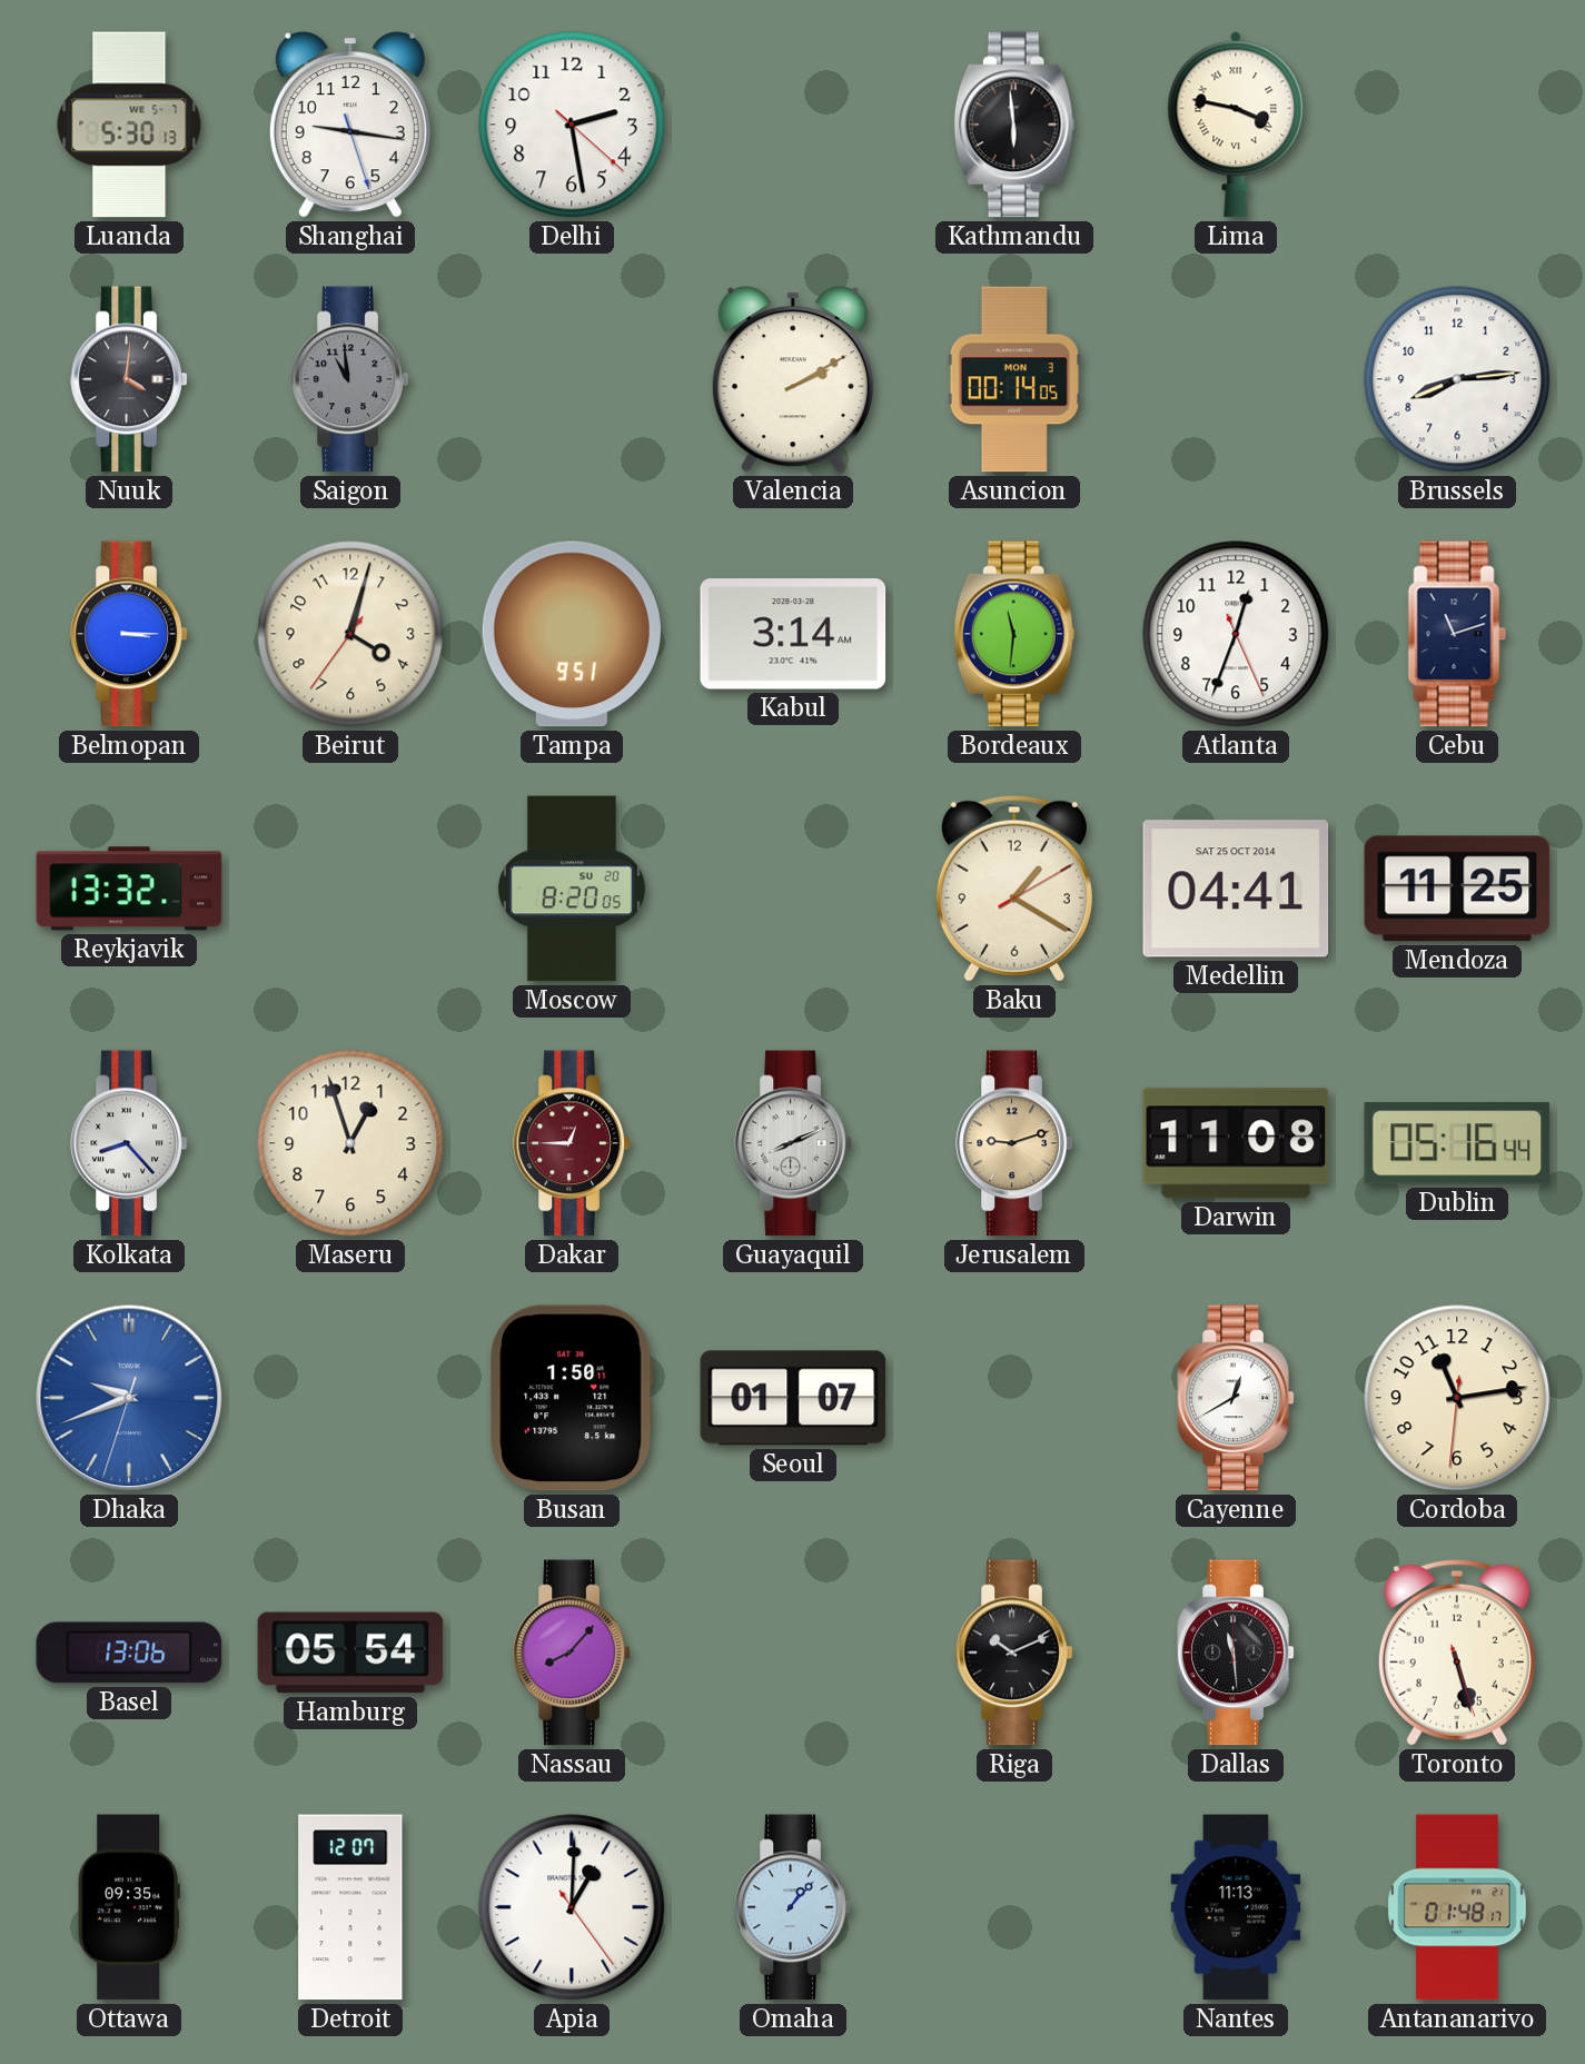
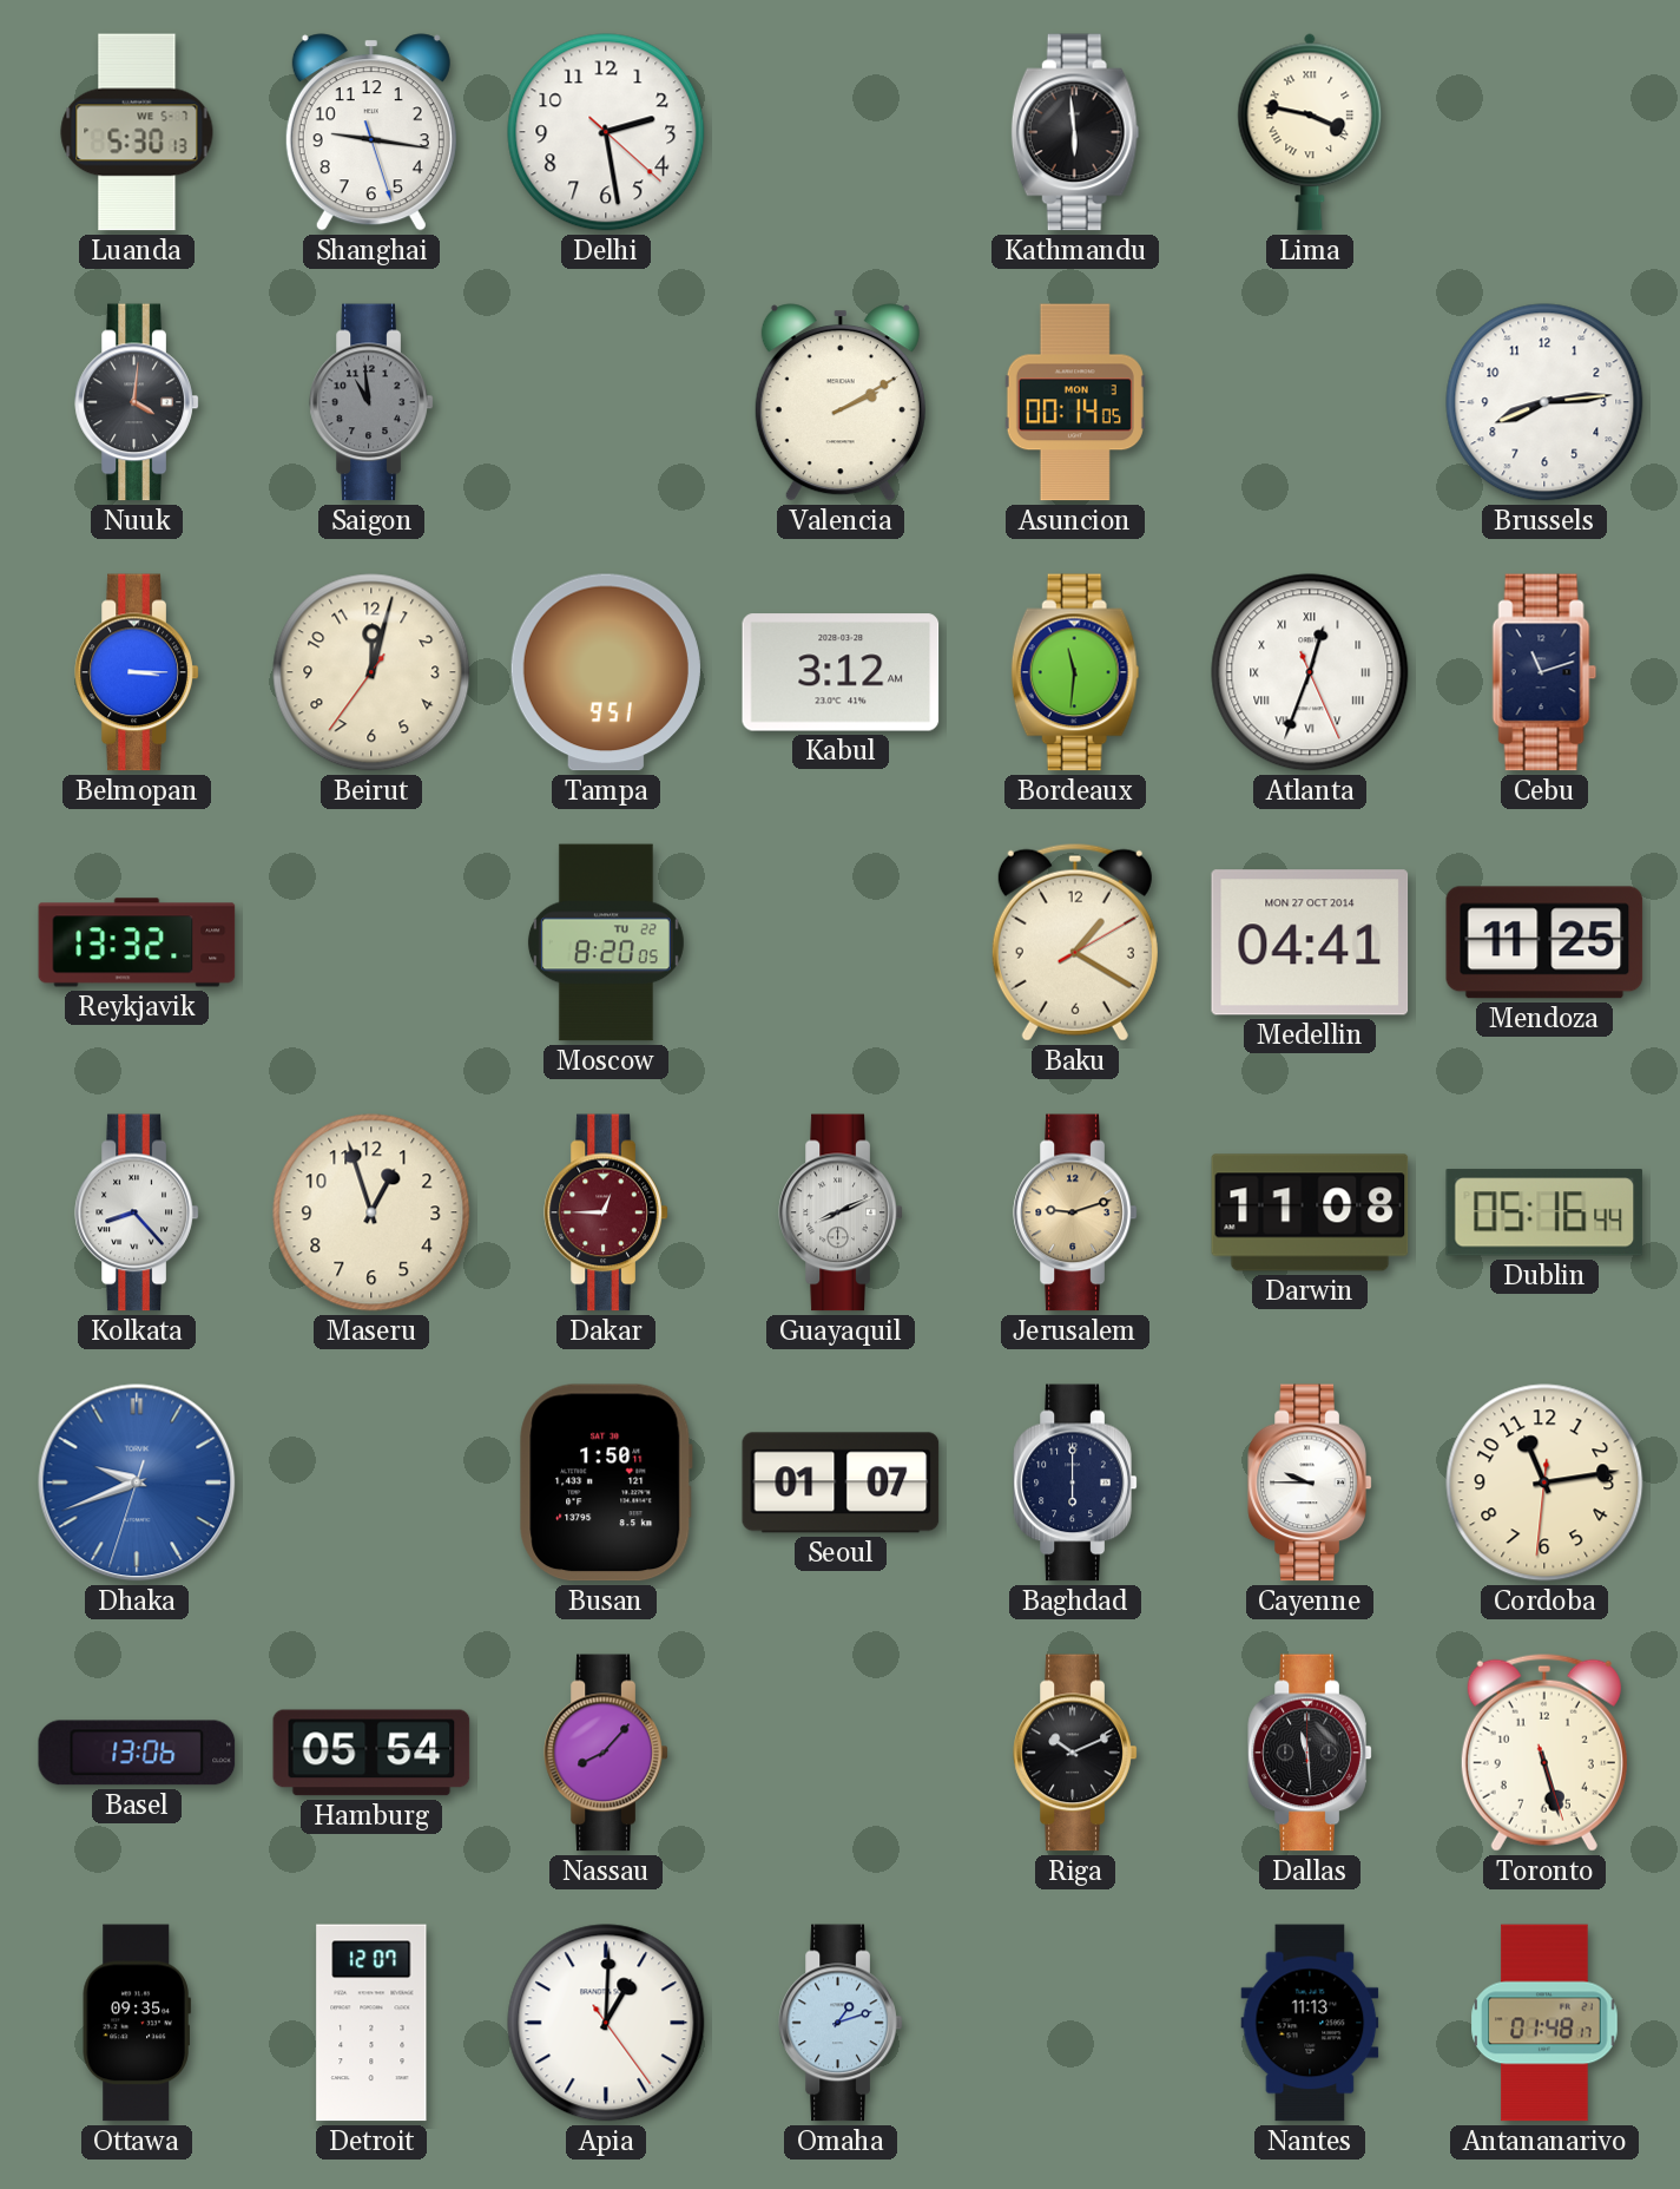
Beirut: 4:02 -> 12:02 (371, 672)
Kabul: 3:14 -> 3:12 (841, 672)
Atlanta numerals: Arabic -> Roman (1310, 672)
Moscow date: SU 20 -> TU 22 (606, 942)
Medellin date: SAT 25 OCT 2014 -> MON 27 OCT 2014 (1310, 942)
Baghdad: none -> 6:00 (1075, 1483)
Cayenne: 12:40 -> 9:45 (1310, 1483)
Omaha: 1:07 -> 1:12 (841, 2023)
